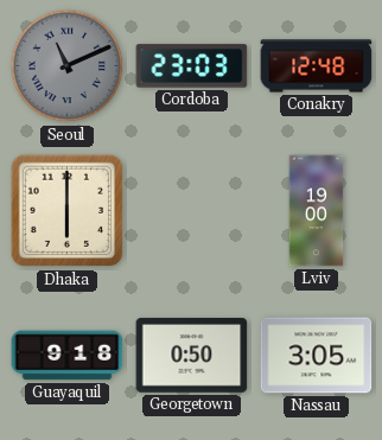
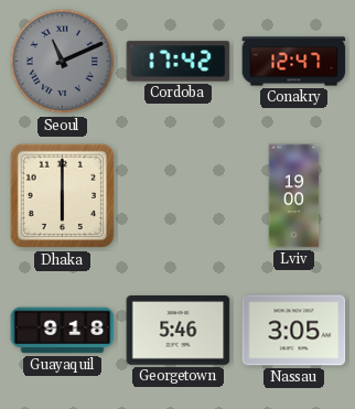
Cordoba: 23:03 -> 17:42 (179, 62)
Conakry: 12:48 -> 12:47 (294, 62)
Georgetown: 0:50 -> 5:46 (179, 331)
